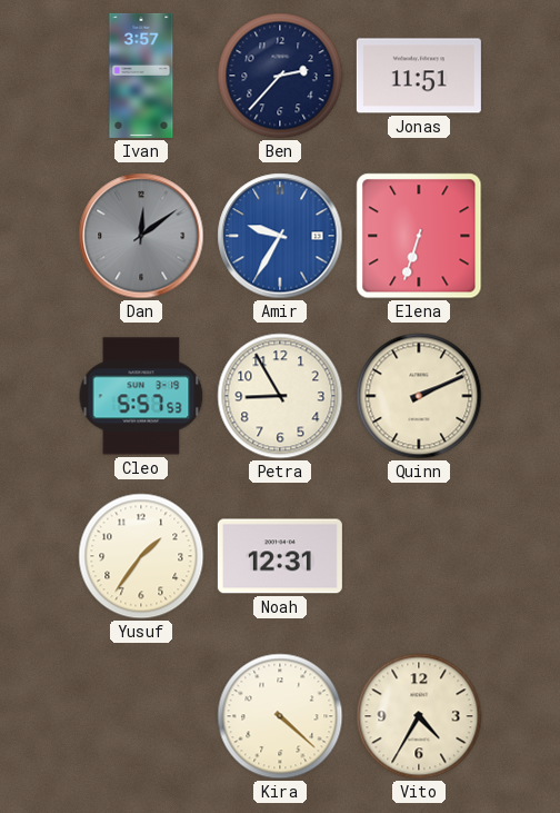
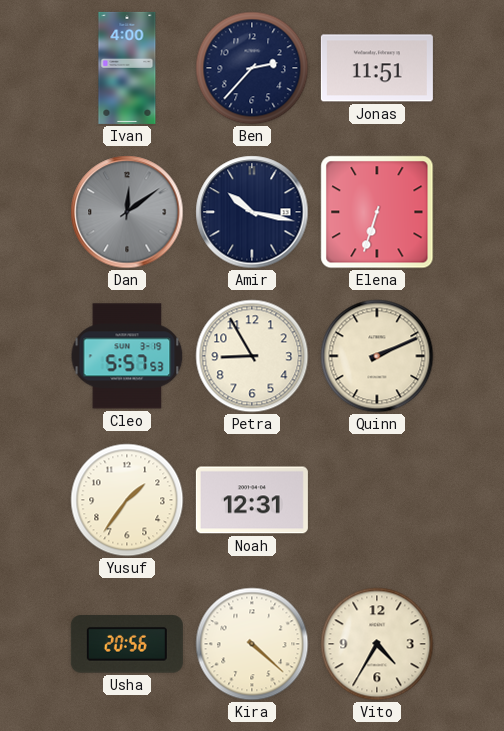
Ivan: 3:57 -> 4:00 (127, 68)
Amir: 9:35 -> 10:17 (252, 212)
Amir dial: blue -> navy (252, 212)
Usha: none -> 20:56 (127, 644)
